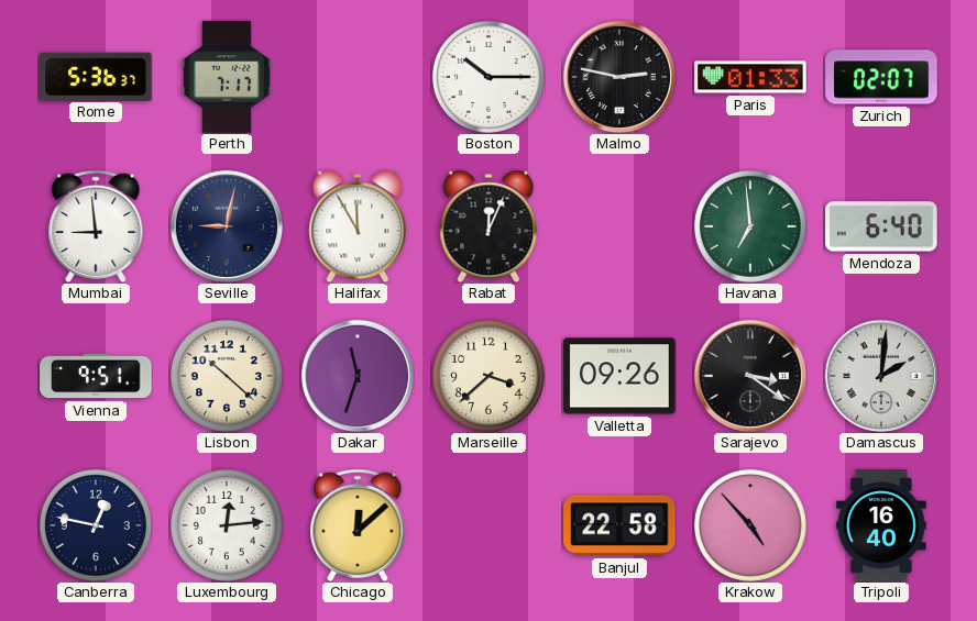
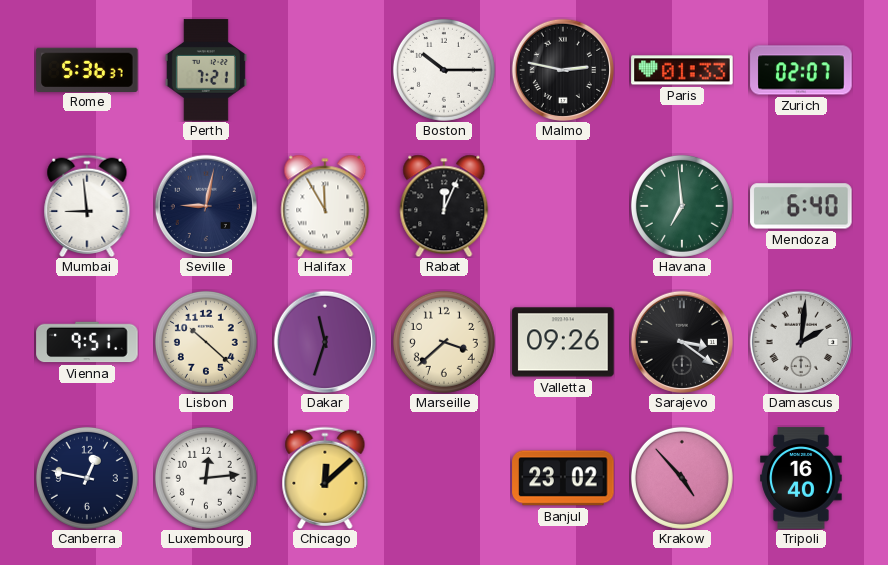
Perth: 7:17 -> 7:21 (206, 70)
Banjul: 22:58 -> 23:02 (563, 478)
